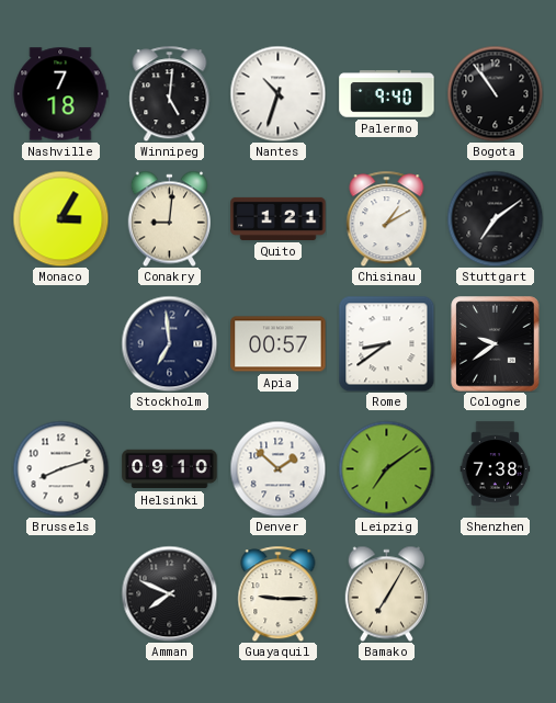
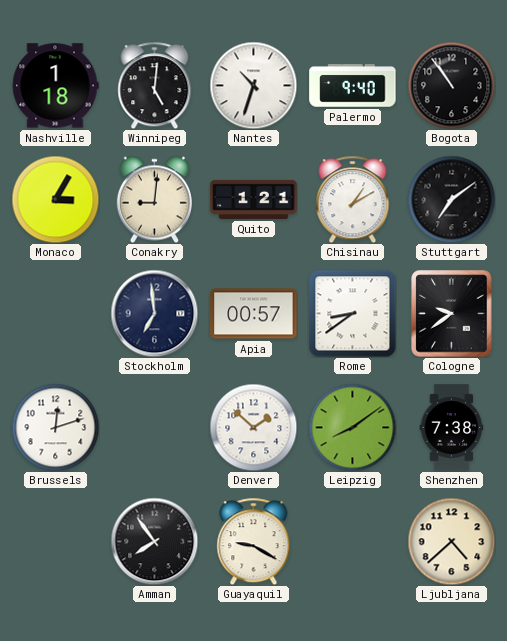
Nashville: 7:18 -> 1:18 (55, 86)
Brussels: 8:12 -> 12:12 (55, 427)
Helsinki: 09:10 -> none (170, 469)
Leipzig: 7:09 -> 8:09 (352, 427)
Amman: 7:49 -> 7:54 (154, 541)
Guayaquil: 9:15 -> 9:20 (254, 541)
Bamako: 7:05 -> none (386, 593)
Ljubljana: none -> 4:38 (451, 541)
